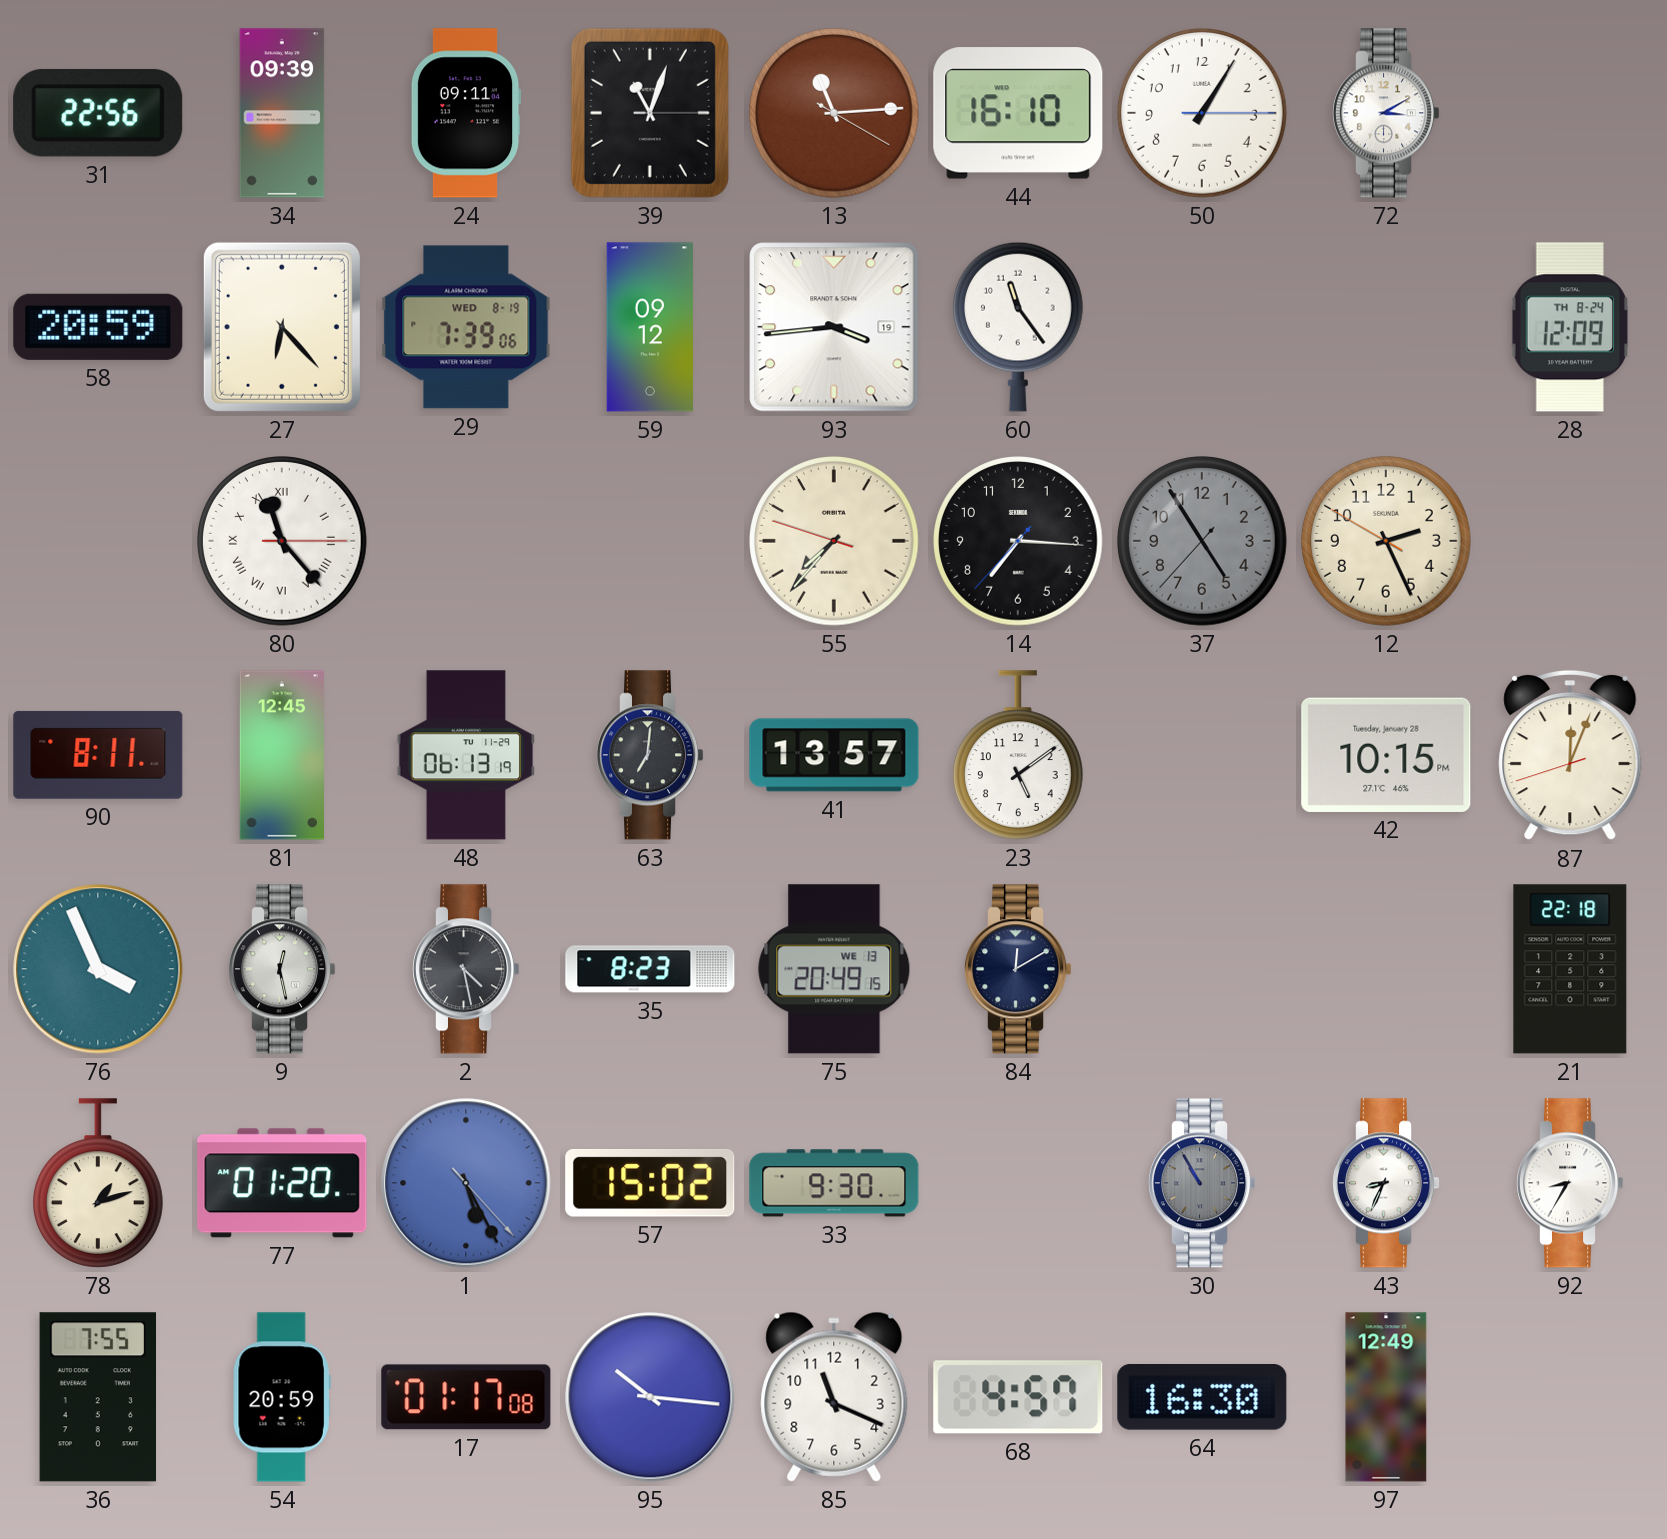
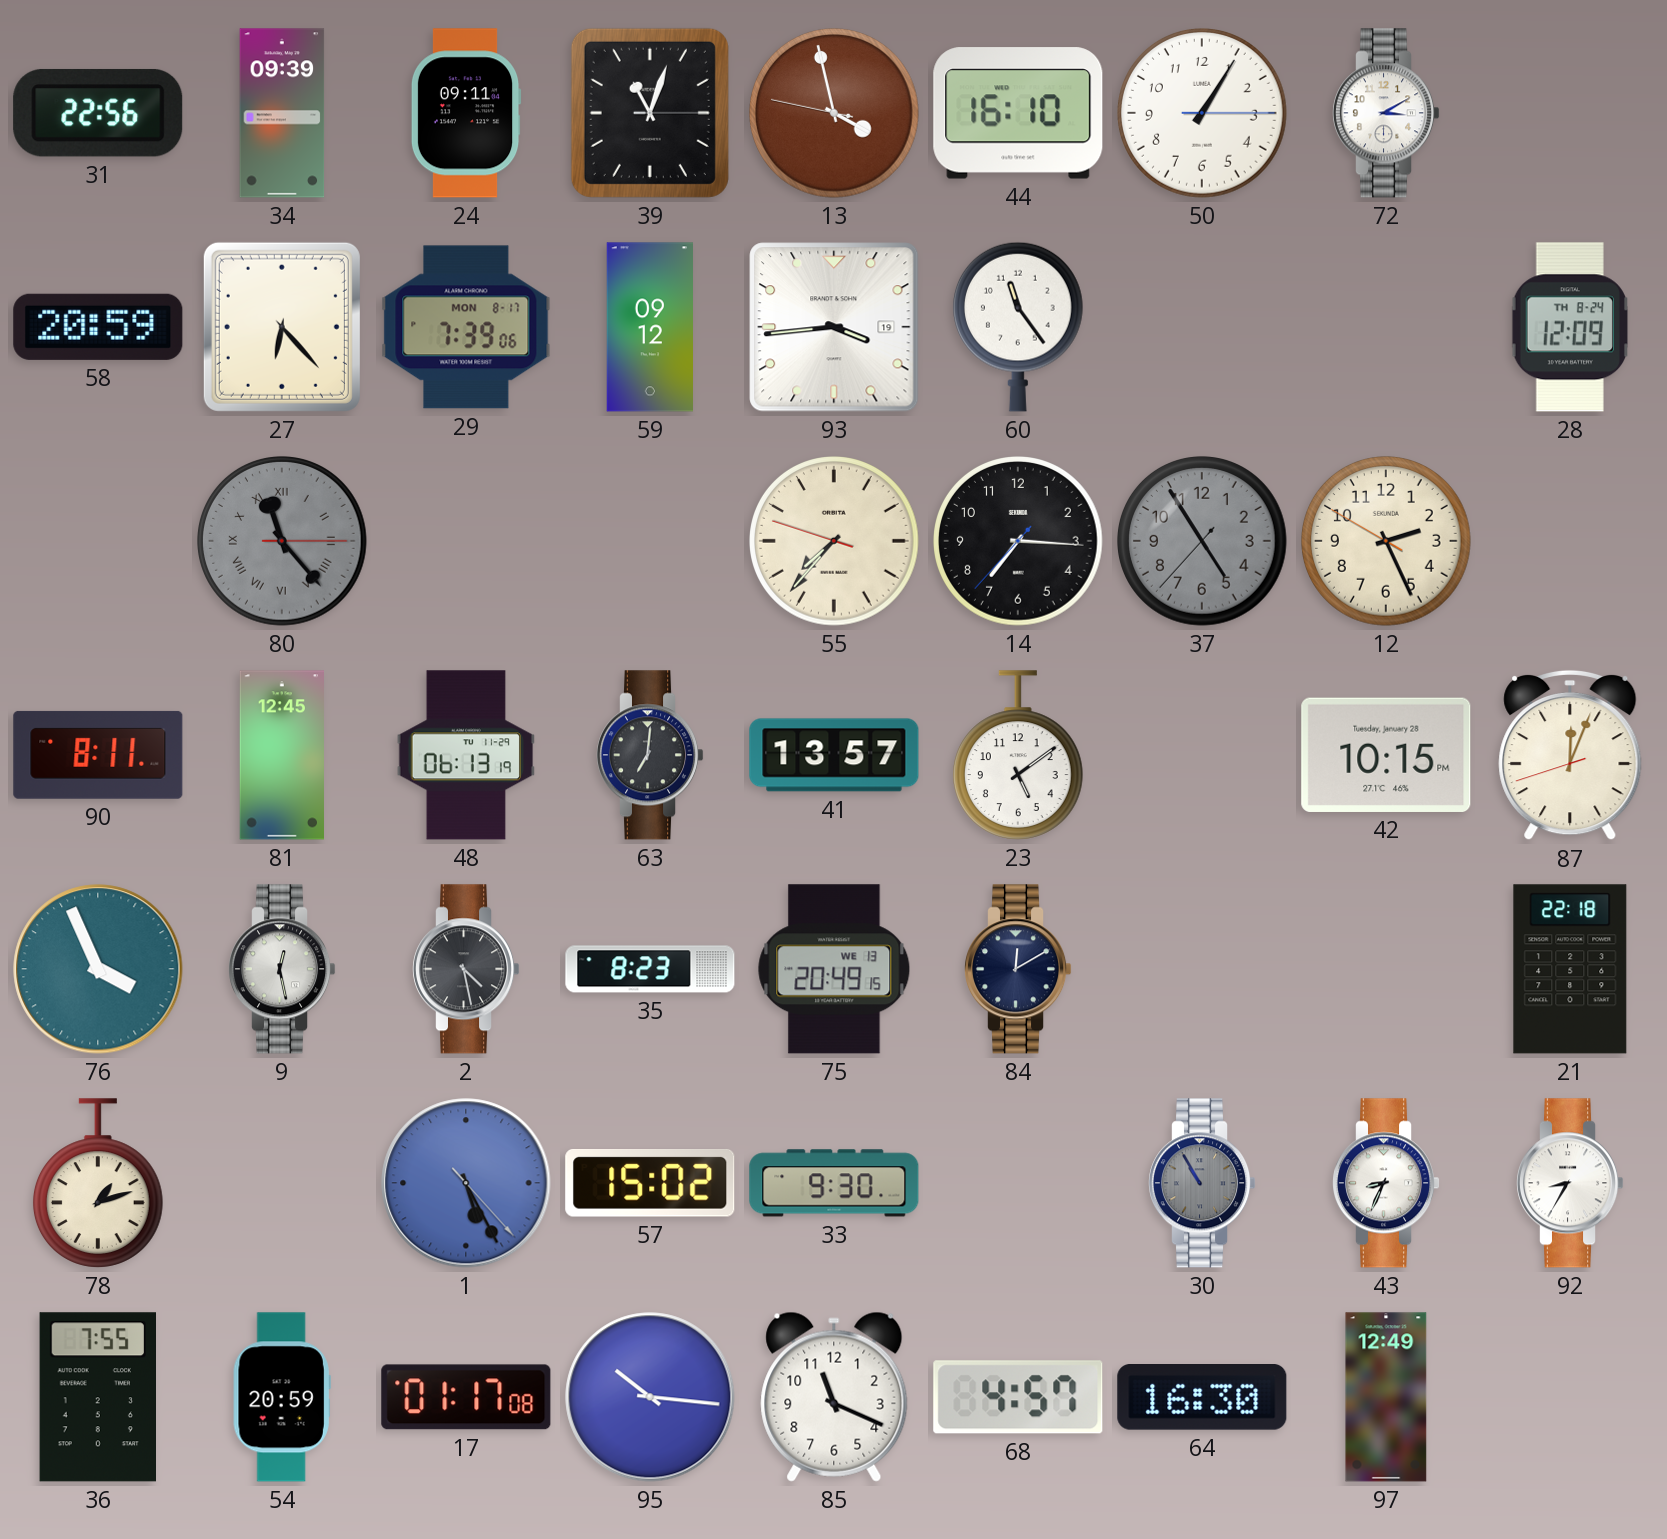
13: 11:14 -> 3:57 (835, 114)
29 date: WED 8-19 -> MON 8-17 (466, 327)
80 dial: white -> grey (283, 542)
77: 01:20 -> none (282, 1183)
